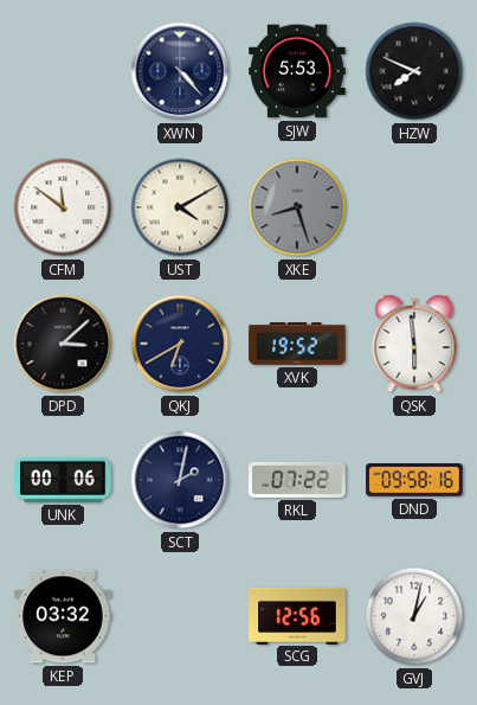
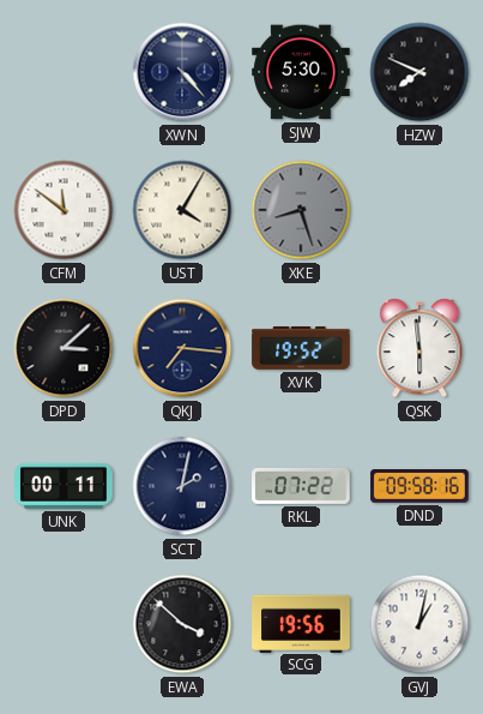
SJW: 5:53 -> 5:30 (301, 72)
UST: 4:10 -> 4:05 (182, 210)
QKJ: 6:40 -> 7:16 (182, 348)
UNK: 00:06 -> 00:11 (64, 486)
KEP: 03:32 -> none (63, 616)
EWA: none -> 3:52 (182, 624)
SCG: 12:56 -> 19:56 (301, 623)
